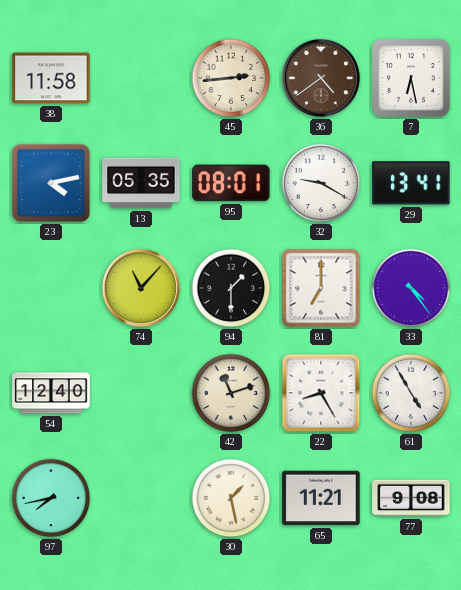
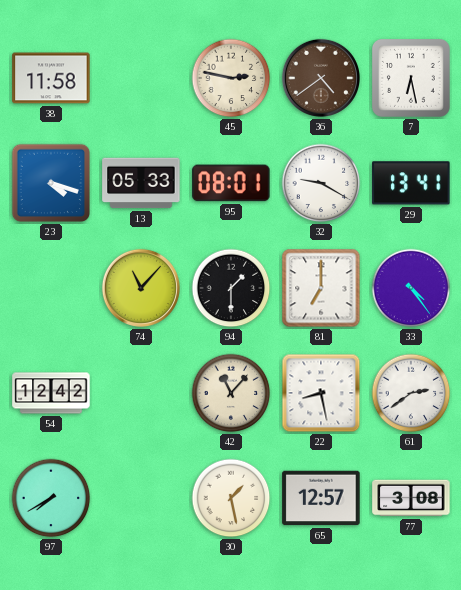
45: 2:44 -> 2:47 (231, 78)
23: 4:13 -> 4:18 (51, 183)
13: 05:35 -> 05:33 (141, 183)
54: 12:40 -> 12:42 (51, 393)
42: 11:12 -> 11:07 (231, 393)
22: 8:25 -> 8:28 (321, 393)
61: 4:55 -> 2:39 (411, 393)
97: 7:43 -> 7:40 (51, 498)
65: 11:21 -> 12:57 (321, 498)
77: 9:08 -> 3:08 (411, 498)
